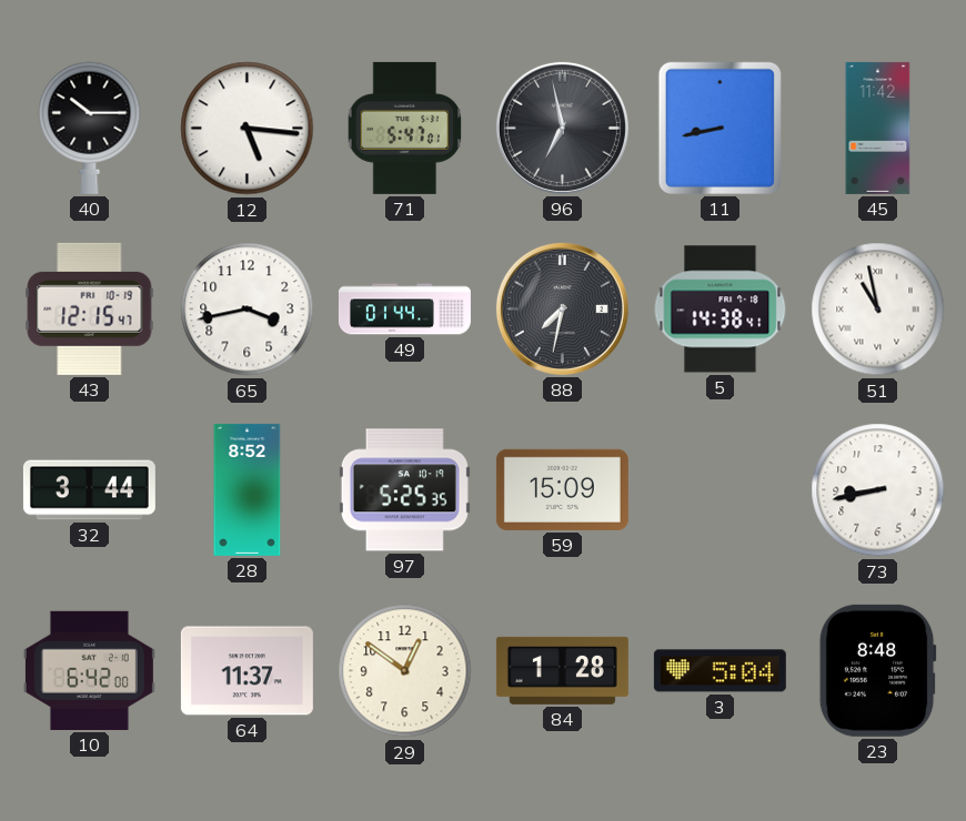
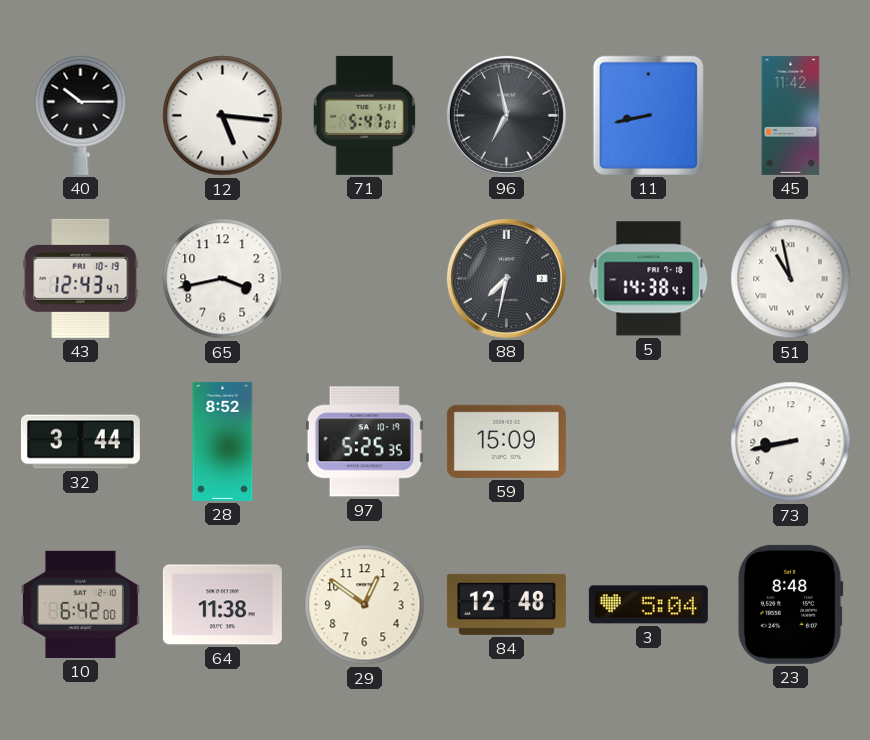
43: 12:15 -> 12:43 (81, 278)
49: 01:44 -> none (404, 310)
64: 11:37 -> 11:38 (222, 605)
84: 1:28 -> 12:48 (506, 604)
